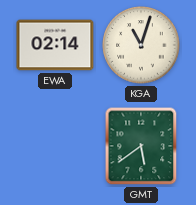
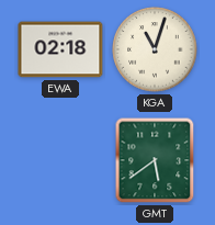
EWA: 02:14 -> 02:18 (60, 49)
